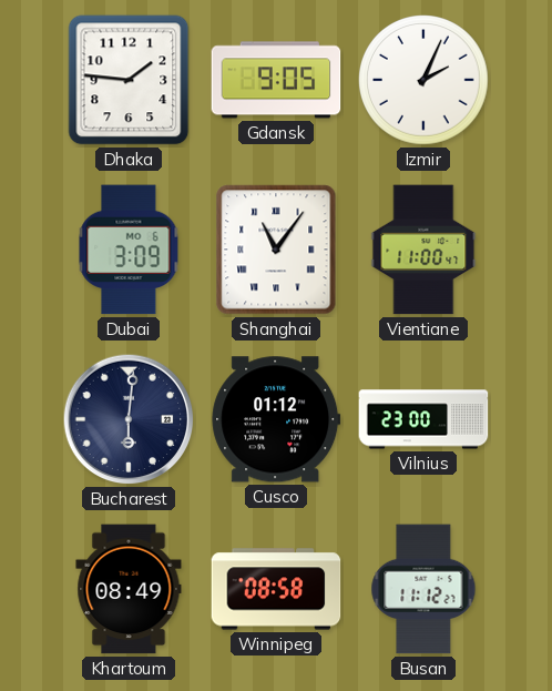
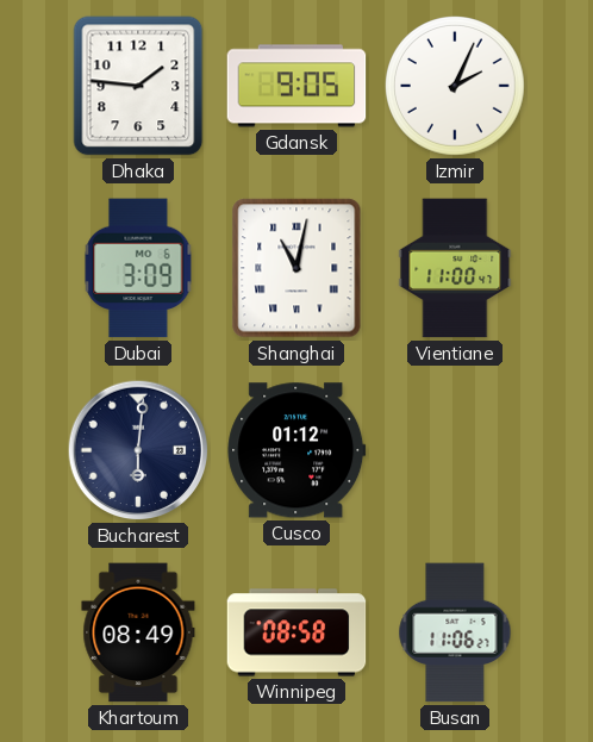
Shanghai: 11:06 -> 11:02 (296, 268)
Vilnius: 23:00 -> none (423, 419)
Busan: 11:12 -> 11:06 (455, 632)
